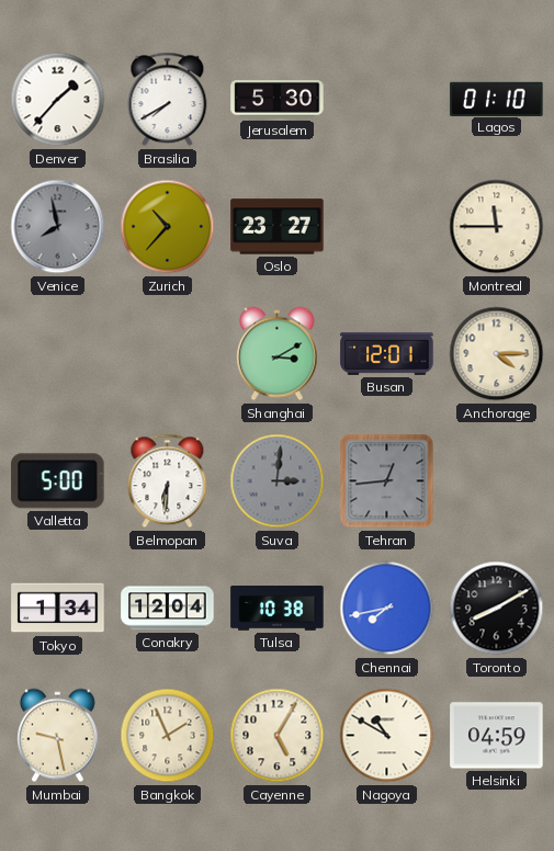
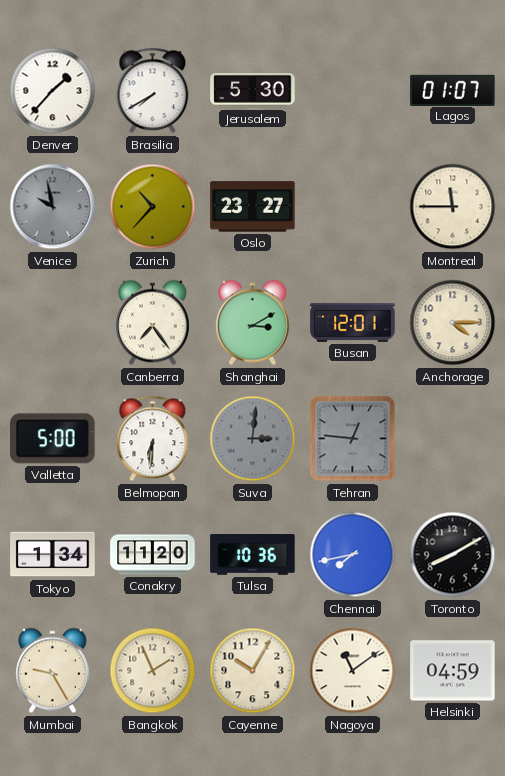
Lagos: 01:10 -> 01:07 (453, 90)
Venice: 7:58 -> 9:58 (53, 207)
Canberra: none -> 7:24 (152, 323)
Tehran: 12:44 -> 12:46 (353, 439)
Conakry: 12:04 -> 11:20 (153, 555)
Tulsa: 10:38 -> 10:36 (253, 555)
Mumbai: 9:28 -> 9:25 (52, 671)
Cayenne: 5:05 -> 10:05 (253, 671)
Nagoya: 10:50 -> 11:09 (353, 671)
